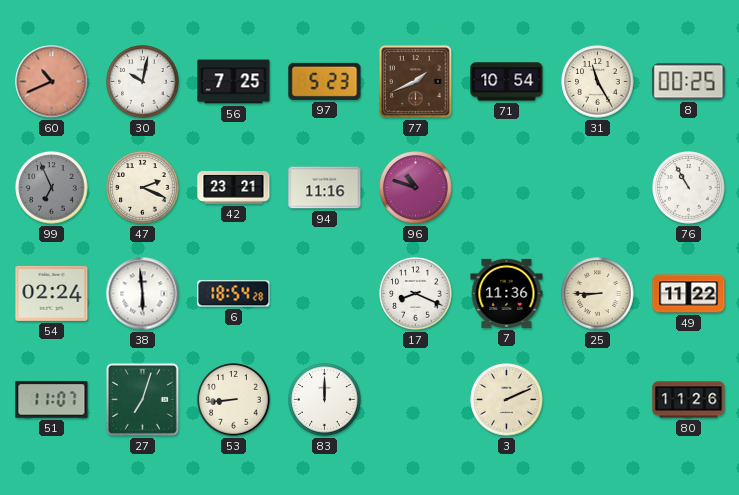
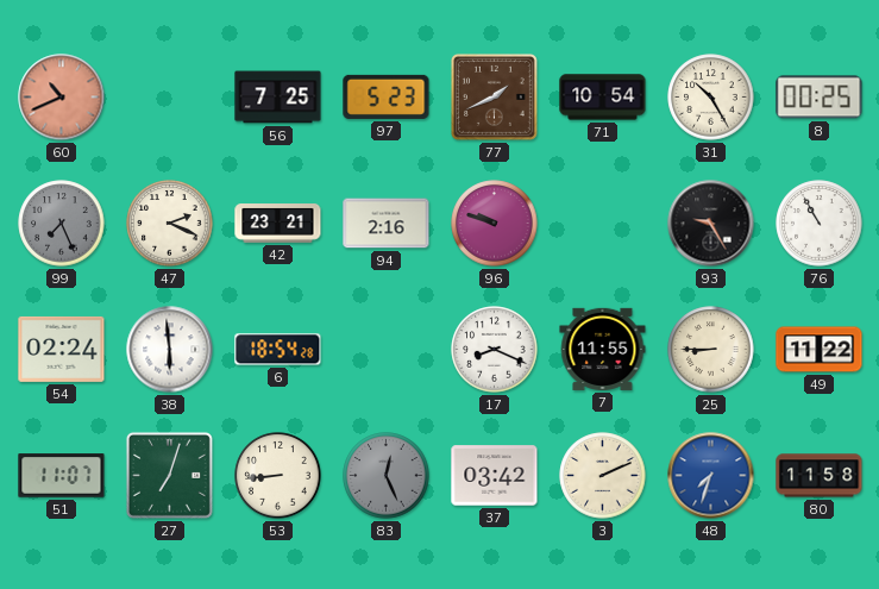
30: 10:02 -> none (143, 82)
31: 11:25 -> 10:25 (711, 98)
99: 6:56 -> 7:26 (62, 224)
94: 11:16 -> 2:16 (387, 224)
96: 10:48 -> 9:48 (495, 224)
93: none -> 9:25 (711, 224)
7: 11:36 -> 11:55 (603, 349)
83: 12:00 -> 12:26 (387, 476)
83 dial: white -> grey (387, 476)
37: none -> 03:42 (495, 476)
48: none -> 7:33 (711, 476)
80: 11:26 -> 11:58 (820, 476)
